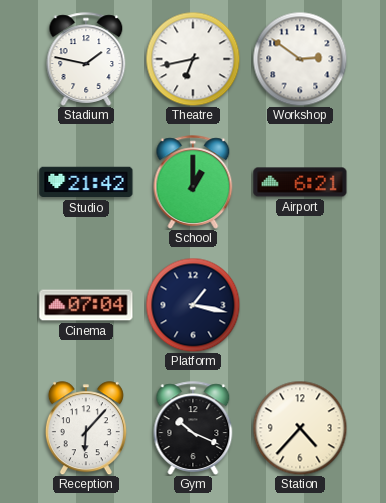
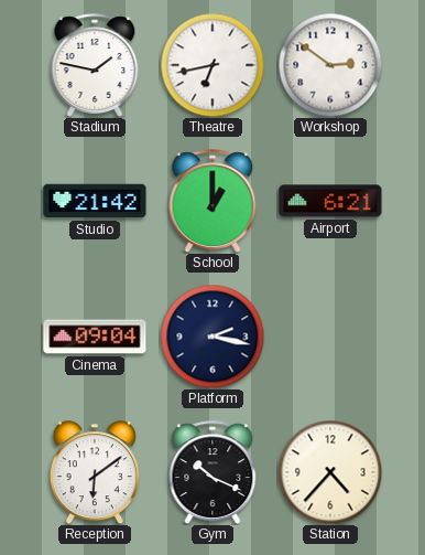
Cinema: 07:04 -> 09:04 (95, 337)
Platform: 1:17 -> 2:17 (212, 337)
Reception: 6:07 -> 6:09 (95, 472)
